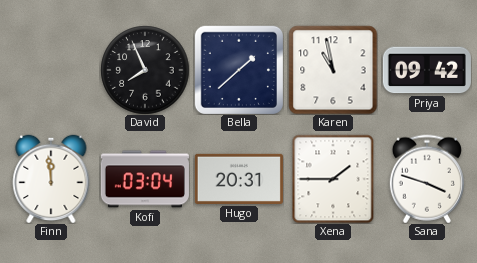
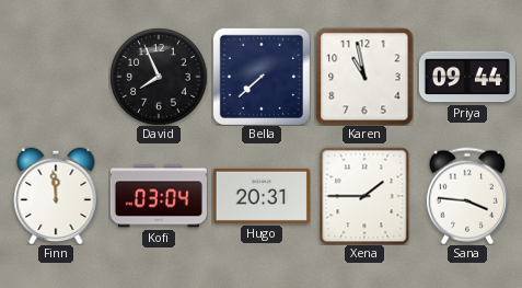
Bella: 1:38 -> 7:38 (262, 77)
Priya: 09:42 -> 09:44 (467, 77)
Sana: 3:48 -> 3:46 (467, 196)
